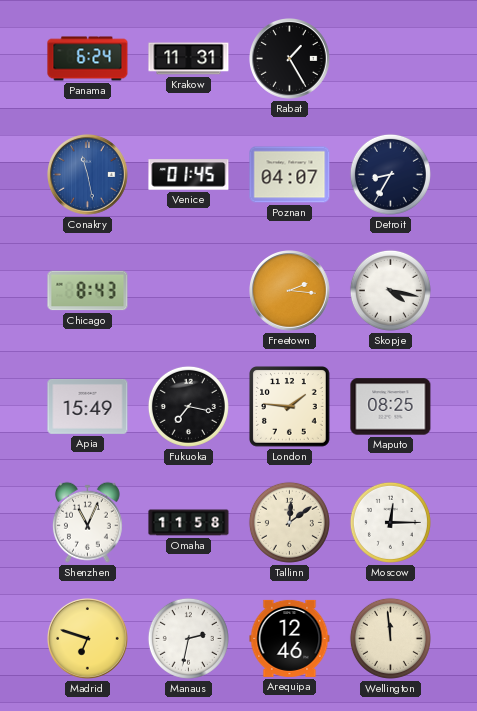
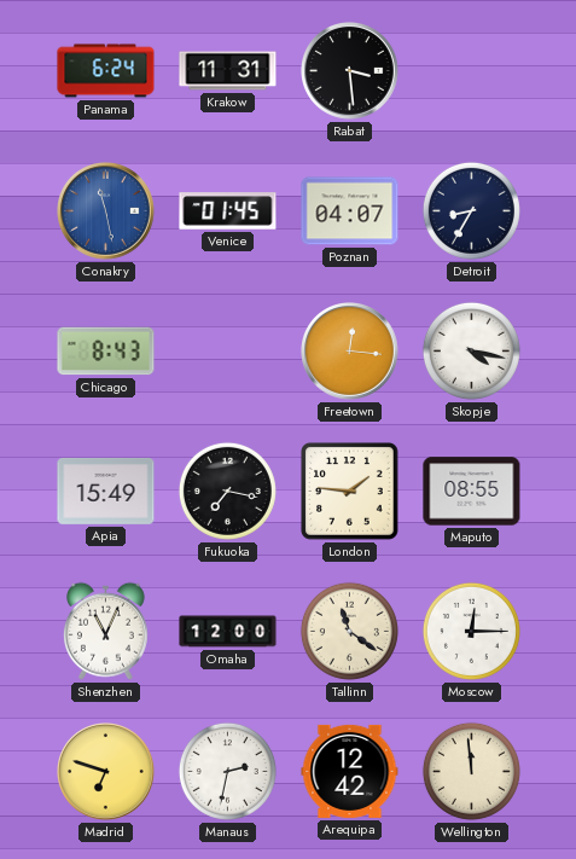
Rabat: 1:25 -> 3:29 (350, 71)
Freetown: 2:16 -> 12:16 (350, 352)
Maputo: 08:25 -> 08:55 (472, 492)
Omaha: 11:58 -> 12:00 (228, 632)
Tallinn: 12:09 -> 11:21 (349, 631)
Arequipa: 12:46 -> 12:42 (350, 771)
